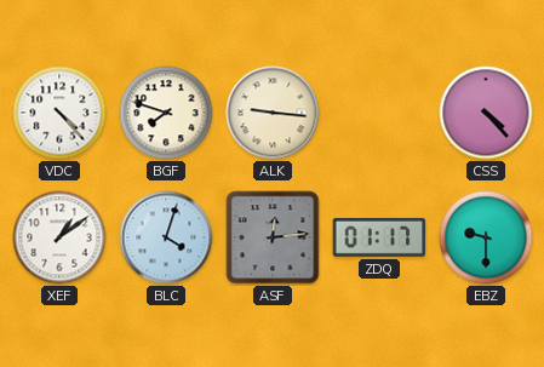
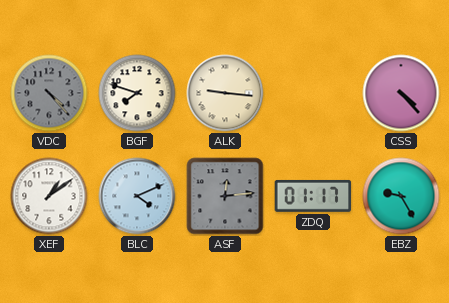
VDC dial: white -> grey (49, 93)
BLC: 4:03 -> 4:11 (137, 196)
EBZ: 9:30 -> 9:25 (401, 196)
